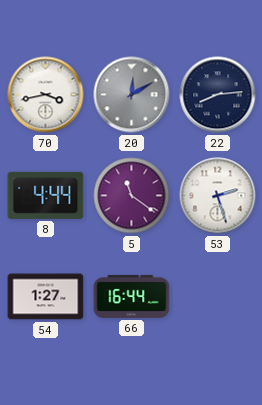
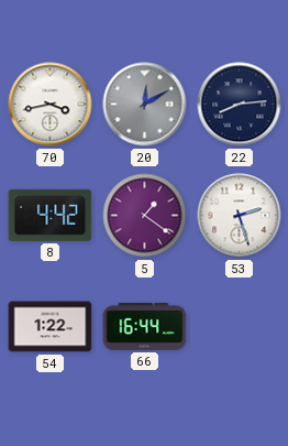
8: 4:44 -> 4:42 (51, 215)
5: 11:21 -> 1:21 (145, 216)
54: 1:27 -> 1:22 (51, 327)
